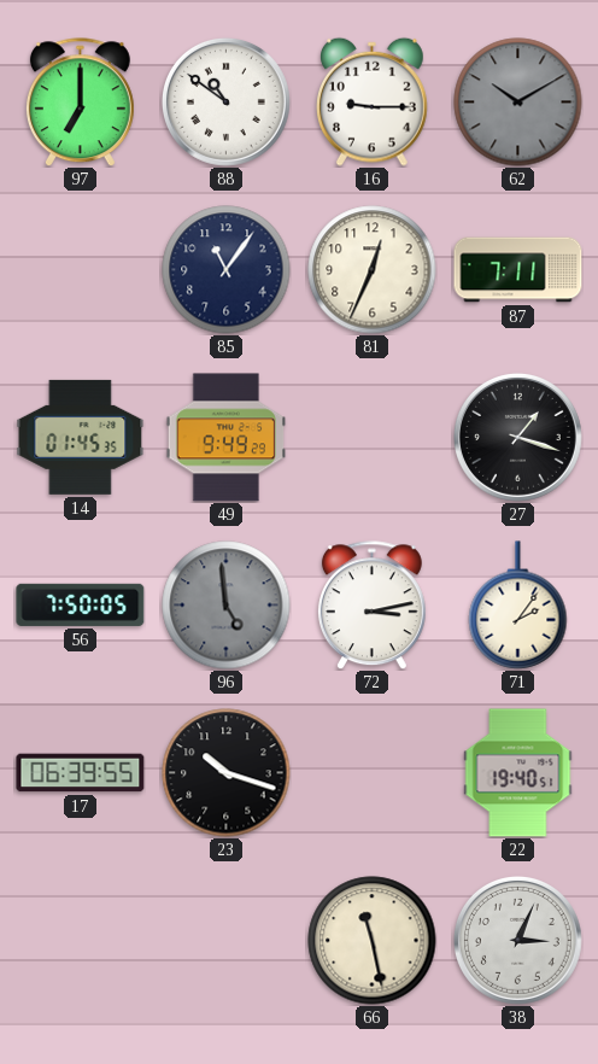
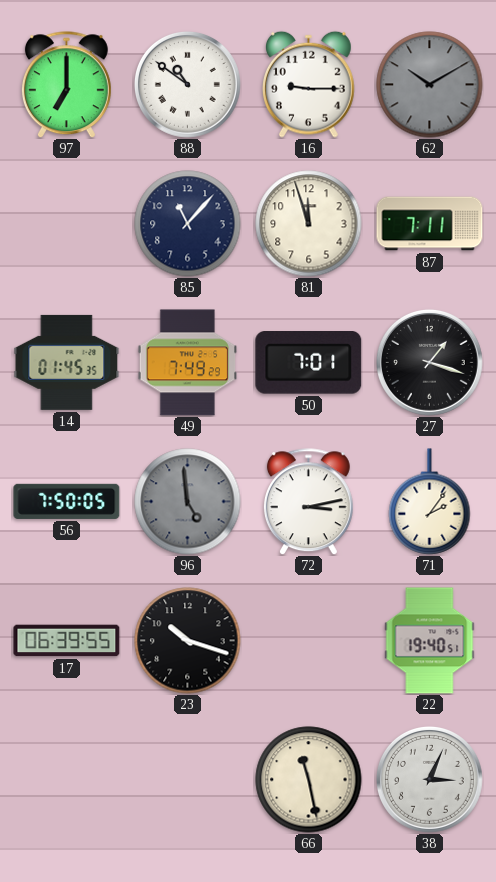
85: 11:06 -> 11:07 (188, 224)
81: 12:34 -> 11:57 (309, 224)
49: 9:49 -> 7:49 (188, 363)
50: none -> 7:01 (309, 363)
